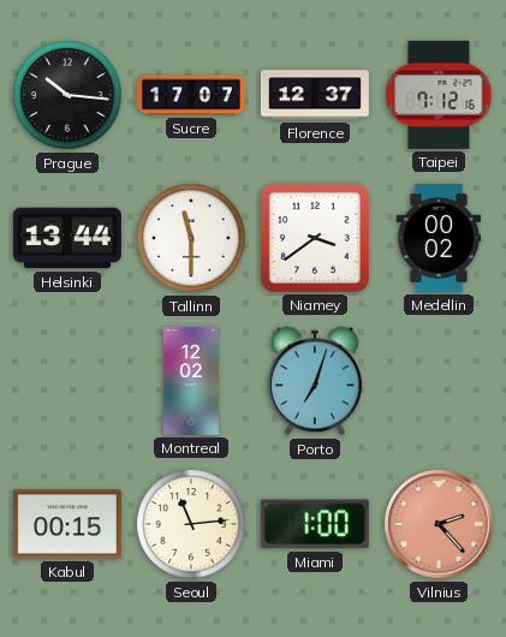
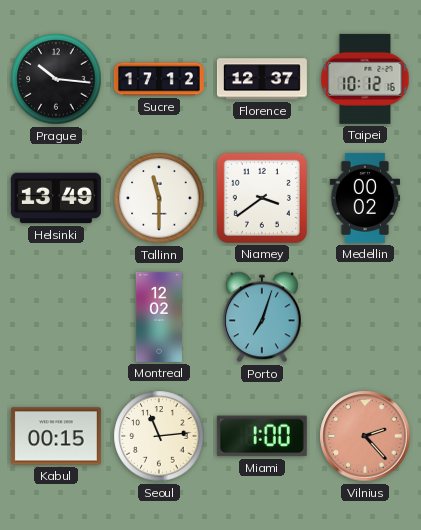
Sucre: 17:07 -> 17:12 (159, 79)
Taipei: 7:12 -> 10:12 (365, 79)
Helsinki: 13:44 -> 13:49 (56, 198)
